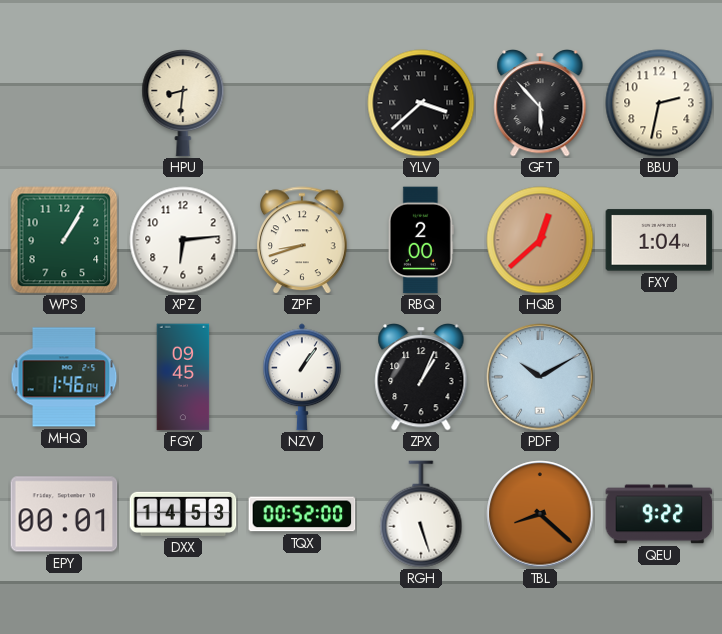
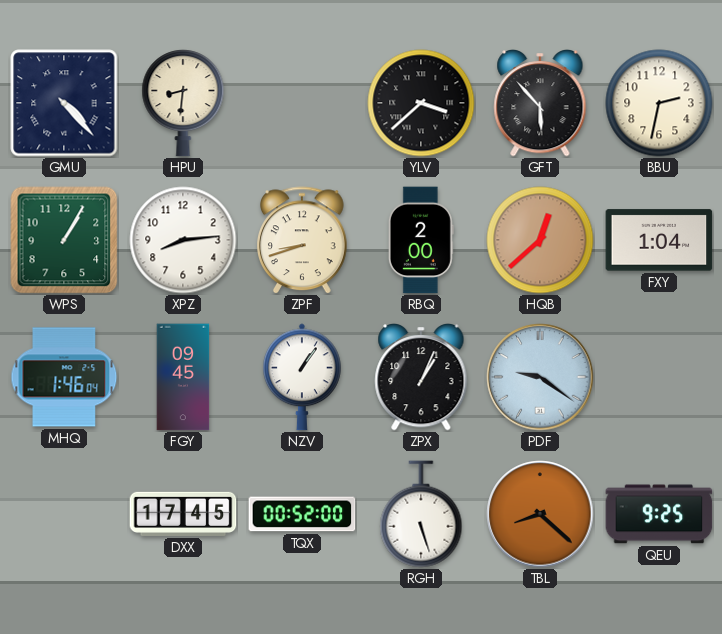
GMU: none -> 4:23 (64, 103)
XPZ: 6:14 -> 8:14 (183, 240)
PDF: 10:10 -> 9:21 (540, 377)
EPY: 00:01 -> none (64, 514)
DXX: 14:53 -> 17:45 (183, 514)
QEU: 9:22 -> 9:25 (659, 514)
